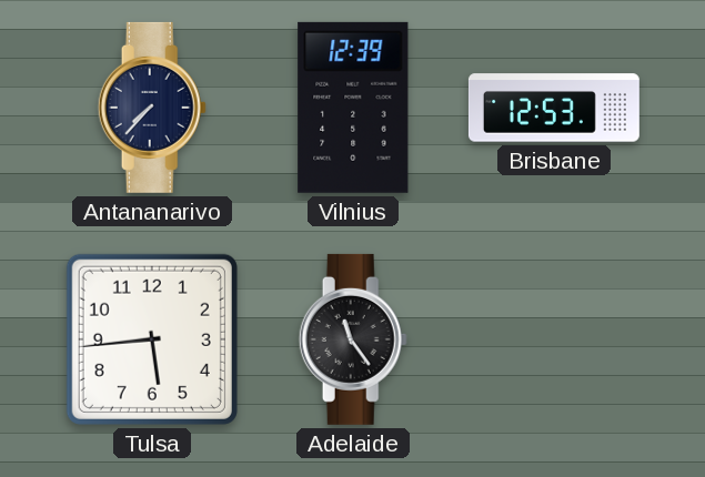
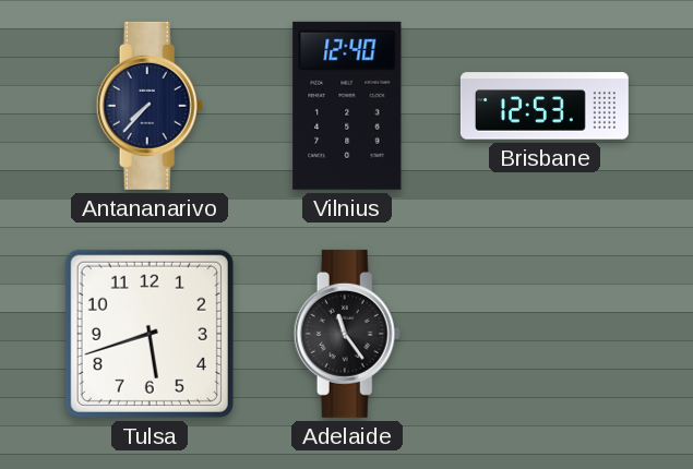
Vilnius: 12:39 -> 12:40 (347, 106)
Tulsa: 5:44 -> 5:42 (150, 334)
